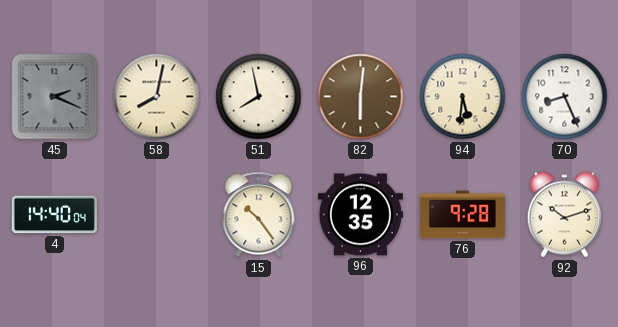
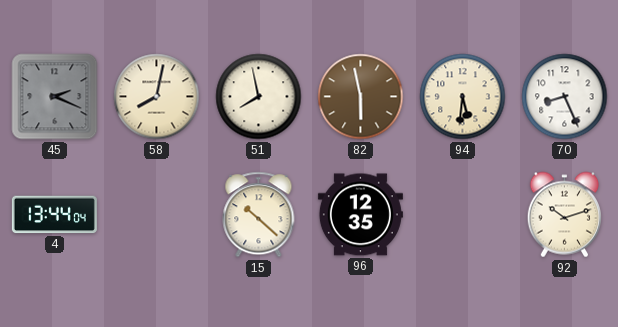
82: 6:01 -> 5:58 (361, 97)
4: 14:40 -> 13:44 (54, 215)
15: 10:24 -> 10:22 (259, 215)
76: 9:28 -> none (462, 215)
